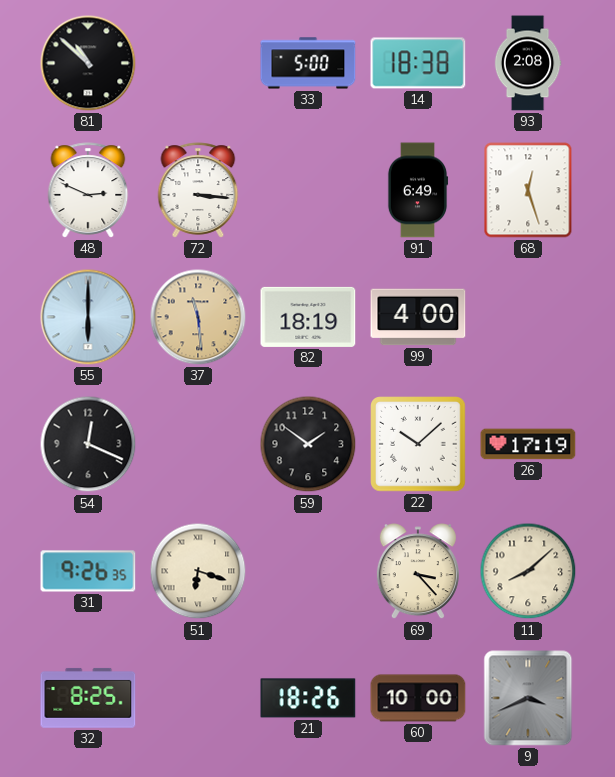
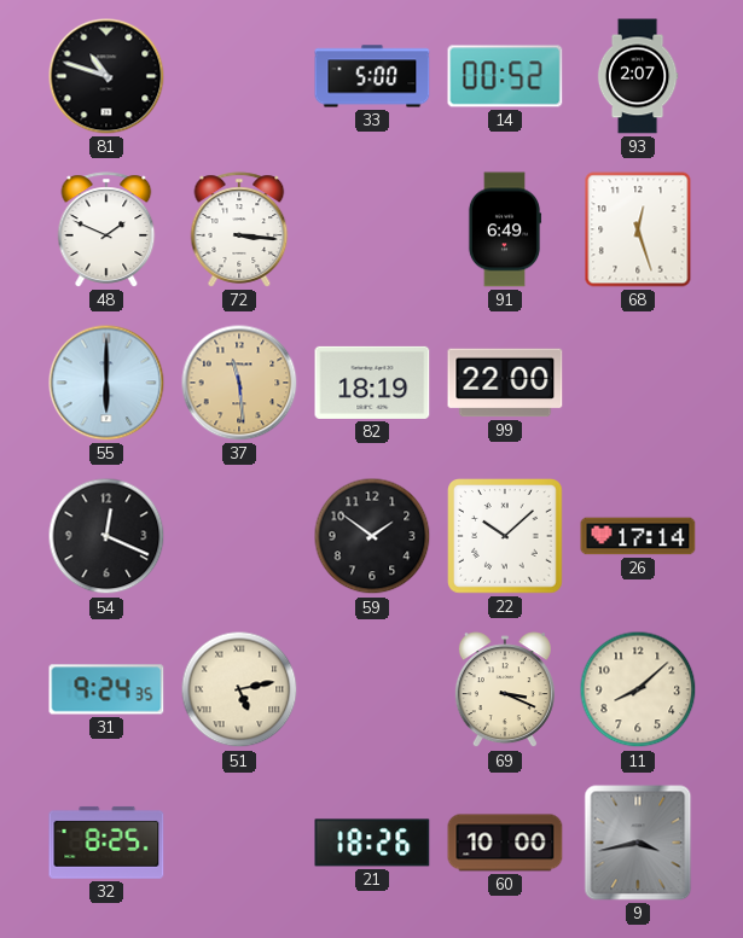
81: 10:52 -> 10:48 (106, 76)
14: 18:38 -> 00:52 (505, 76)
93: 2:08 -> 2:07 (638, 76)
48: 2:49 -> 1:49 (106, 229)
99: 4:00 -> 22:00 (505, 383)
26: 17:19 -> 17:14 (638, 536)
31: 9:26 -> 9:24 (106, 689)
51: 6:18 -> 5:13 (239, 689)
69: 3:23 -> 3:19 (505, 691)
9: 3:41 -> 3:43 (638, 843)
